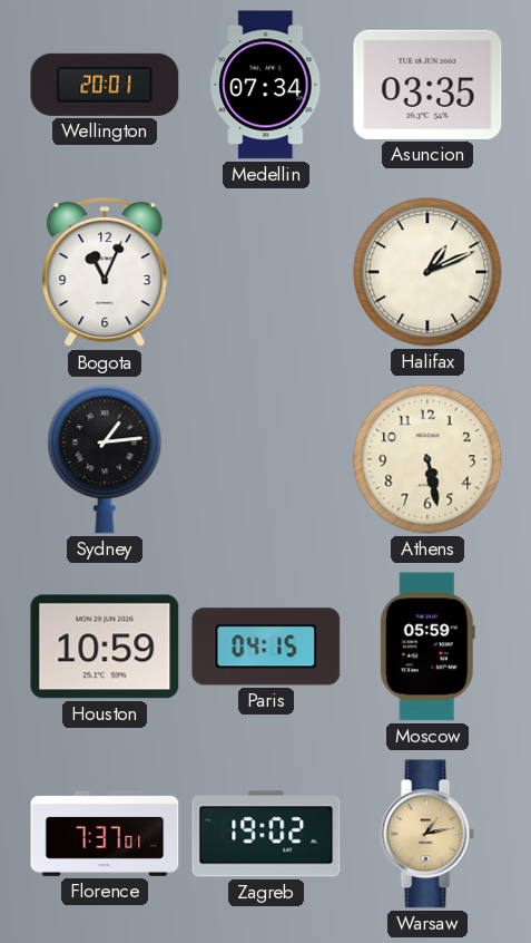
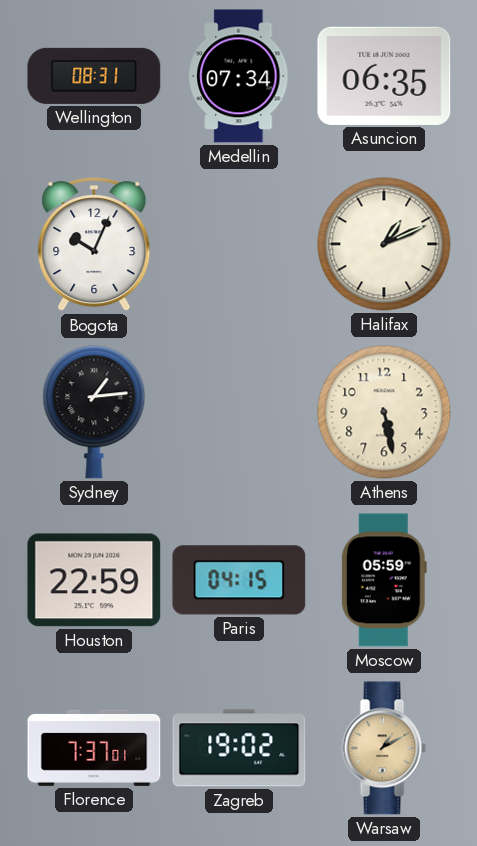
Wellington: 20:01 -> 08:31 (94, 76)
Asuncion: 03:35 -> 06:35 (384, 76)
Bogota: 11:04 -> 10:04 (94, 244)
Houston: 10:59 -> 22:59 (94, 580)
Warsaw: 1:13 -> 1:10 (384, 748)
